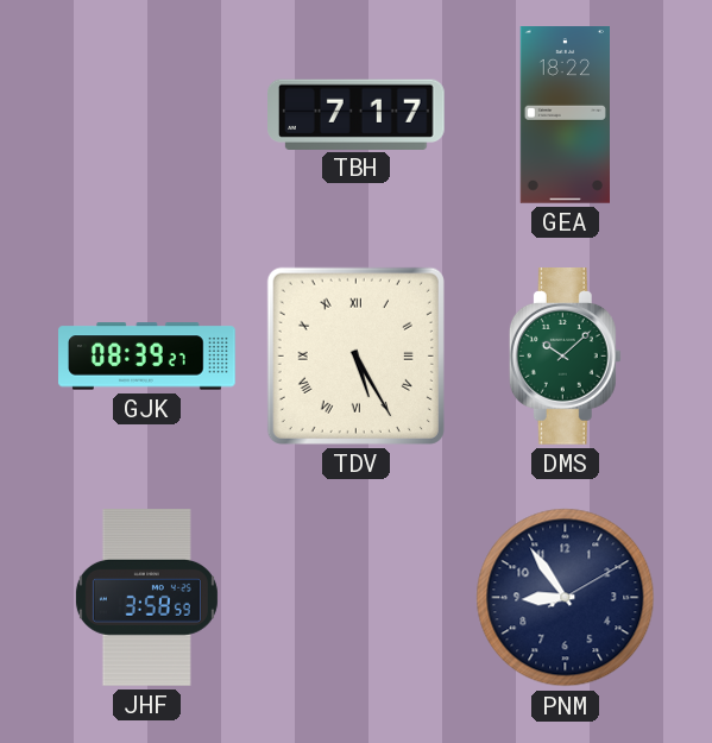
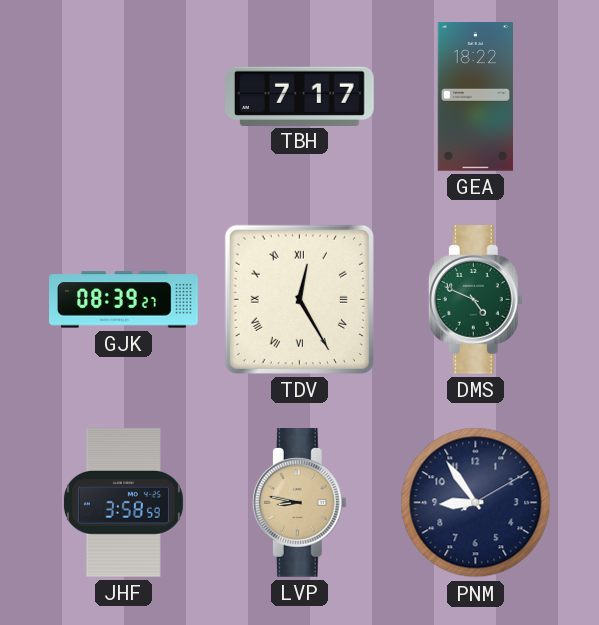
TDV: 5:25 -> 12:25 (299, 299)
DMS: 10:08 -> 4:49 (475, 300)
LVP: none -> 8:47 (299, 503)
